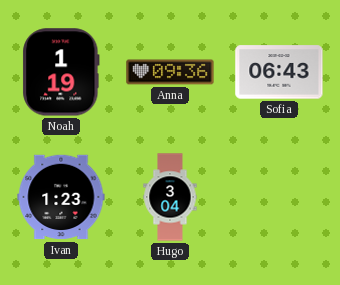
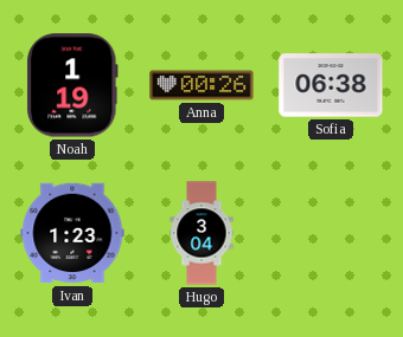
Anna: 09:36 -> 00:26 (201, 85)
Sofia: 06:43 -> 06:38 (331, 85)
